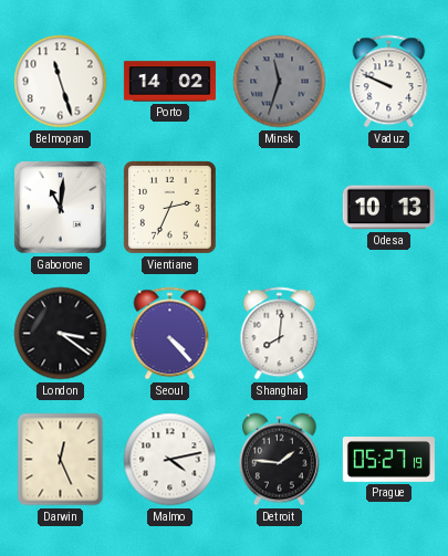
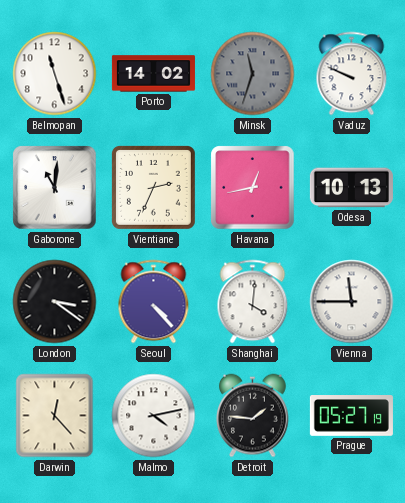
Havana: none -> 12:43 (253, 188)
Shanghai: 8:01 -> 4:01 (253, 302)
Vienna: none -> 11:45 (352, 302)
Darwin: 12:26 -> 12:23 (55, 416)
